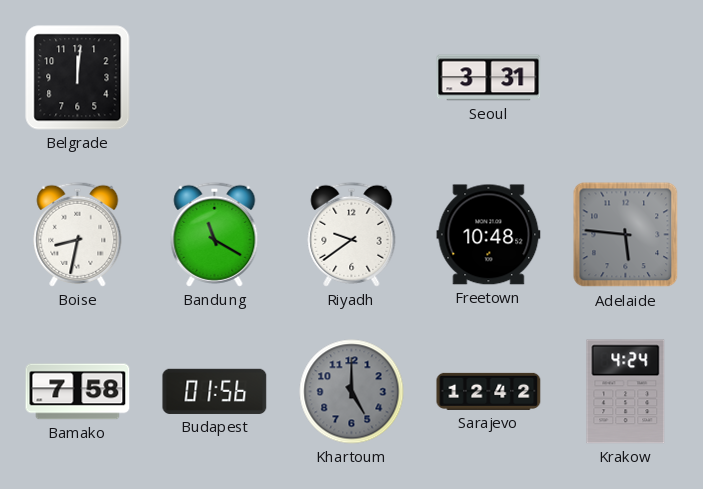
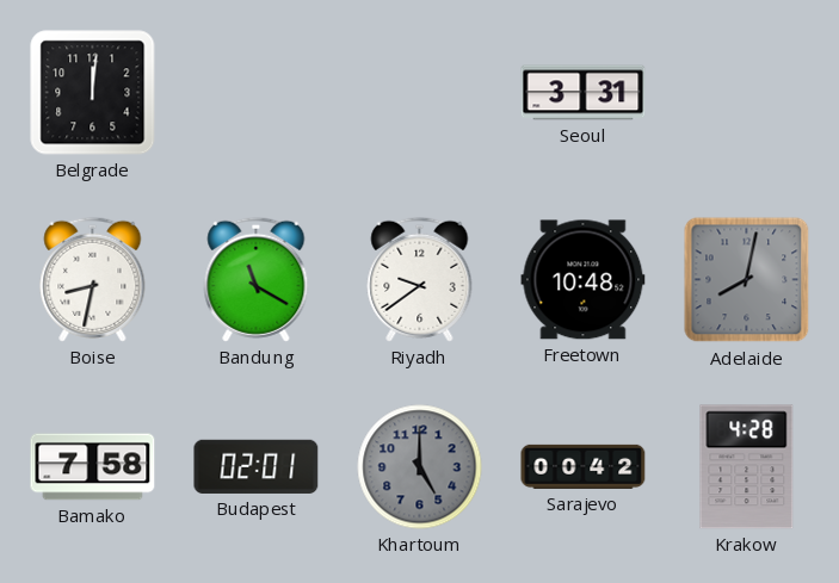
Adelaide: 5:46 -> 8:02 (747, 280)
Budapest: 01:56 -> 02:01 (257, 466)
Sarajevo: 12:42 -> 00:42 (584, 466)
Krakow: 4:24 -> 4:28 (747, 467)
